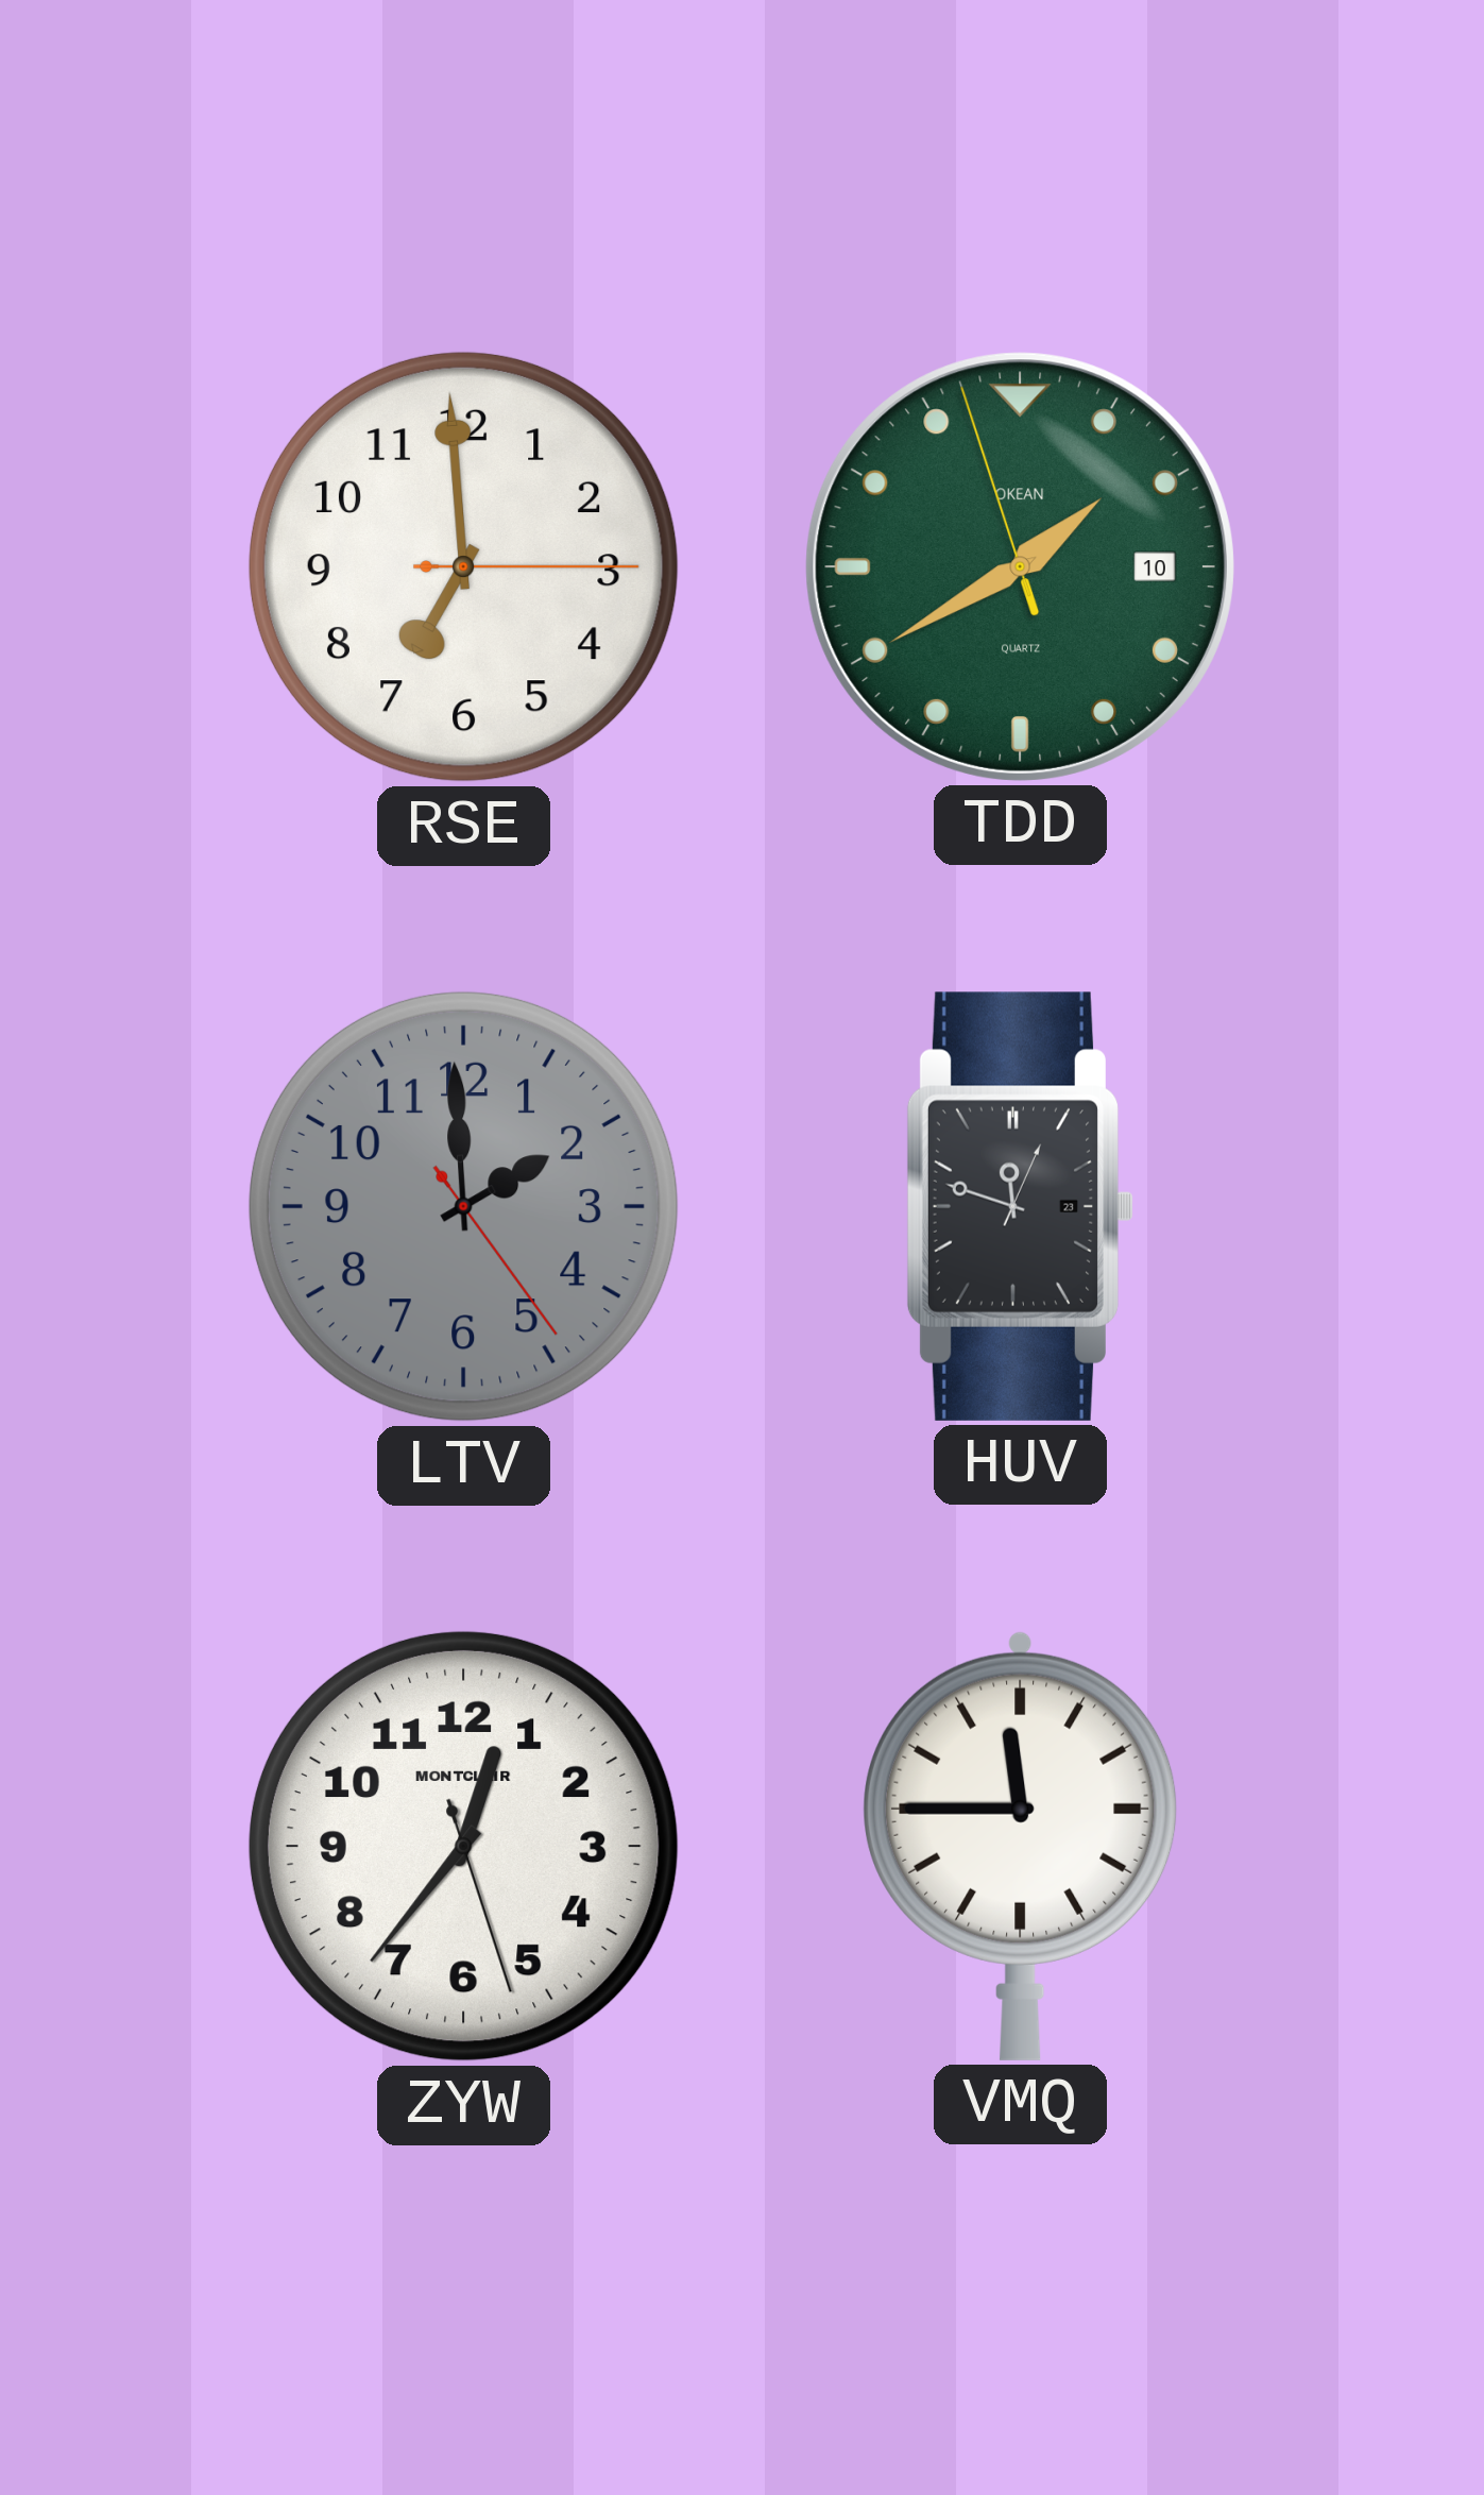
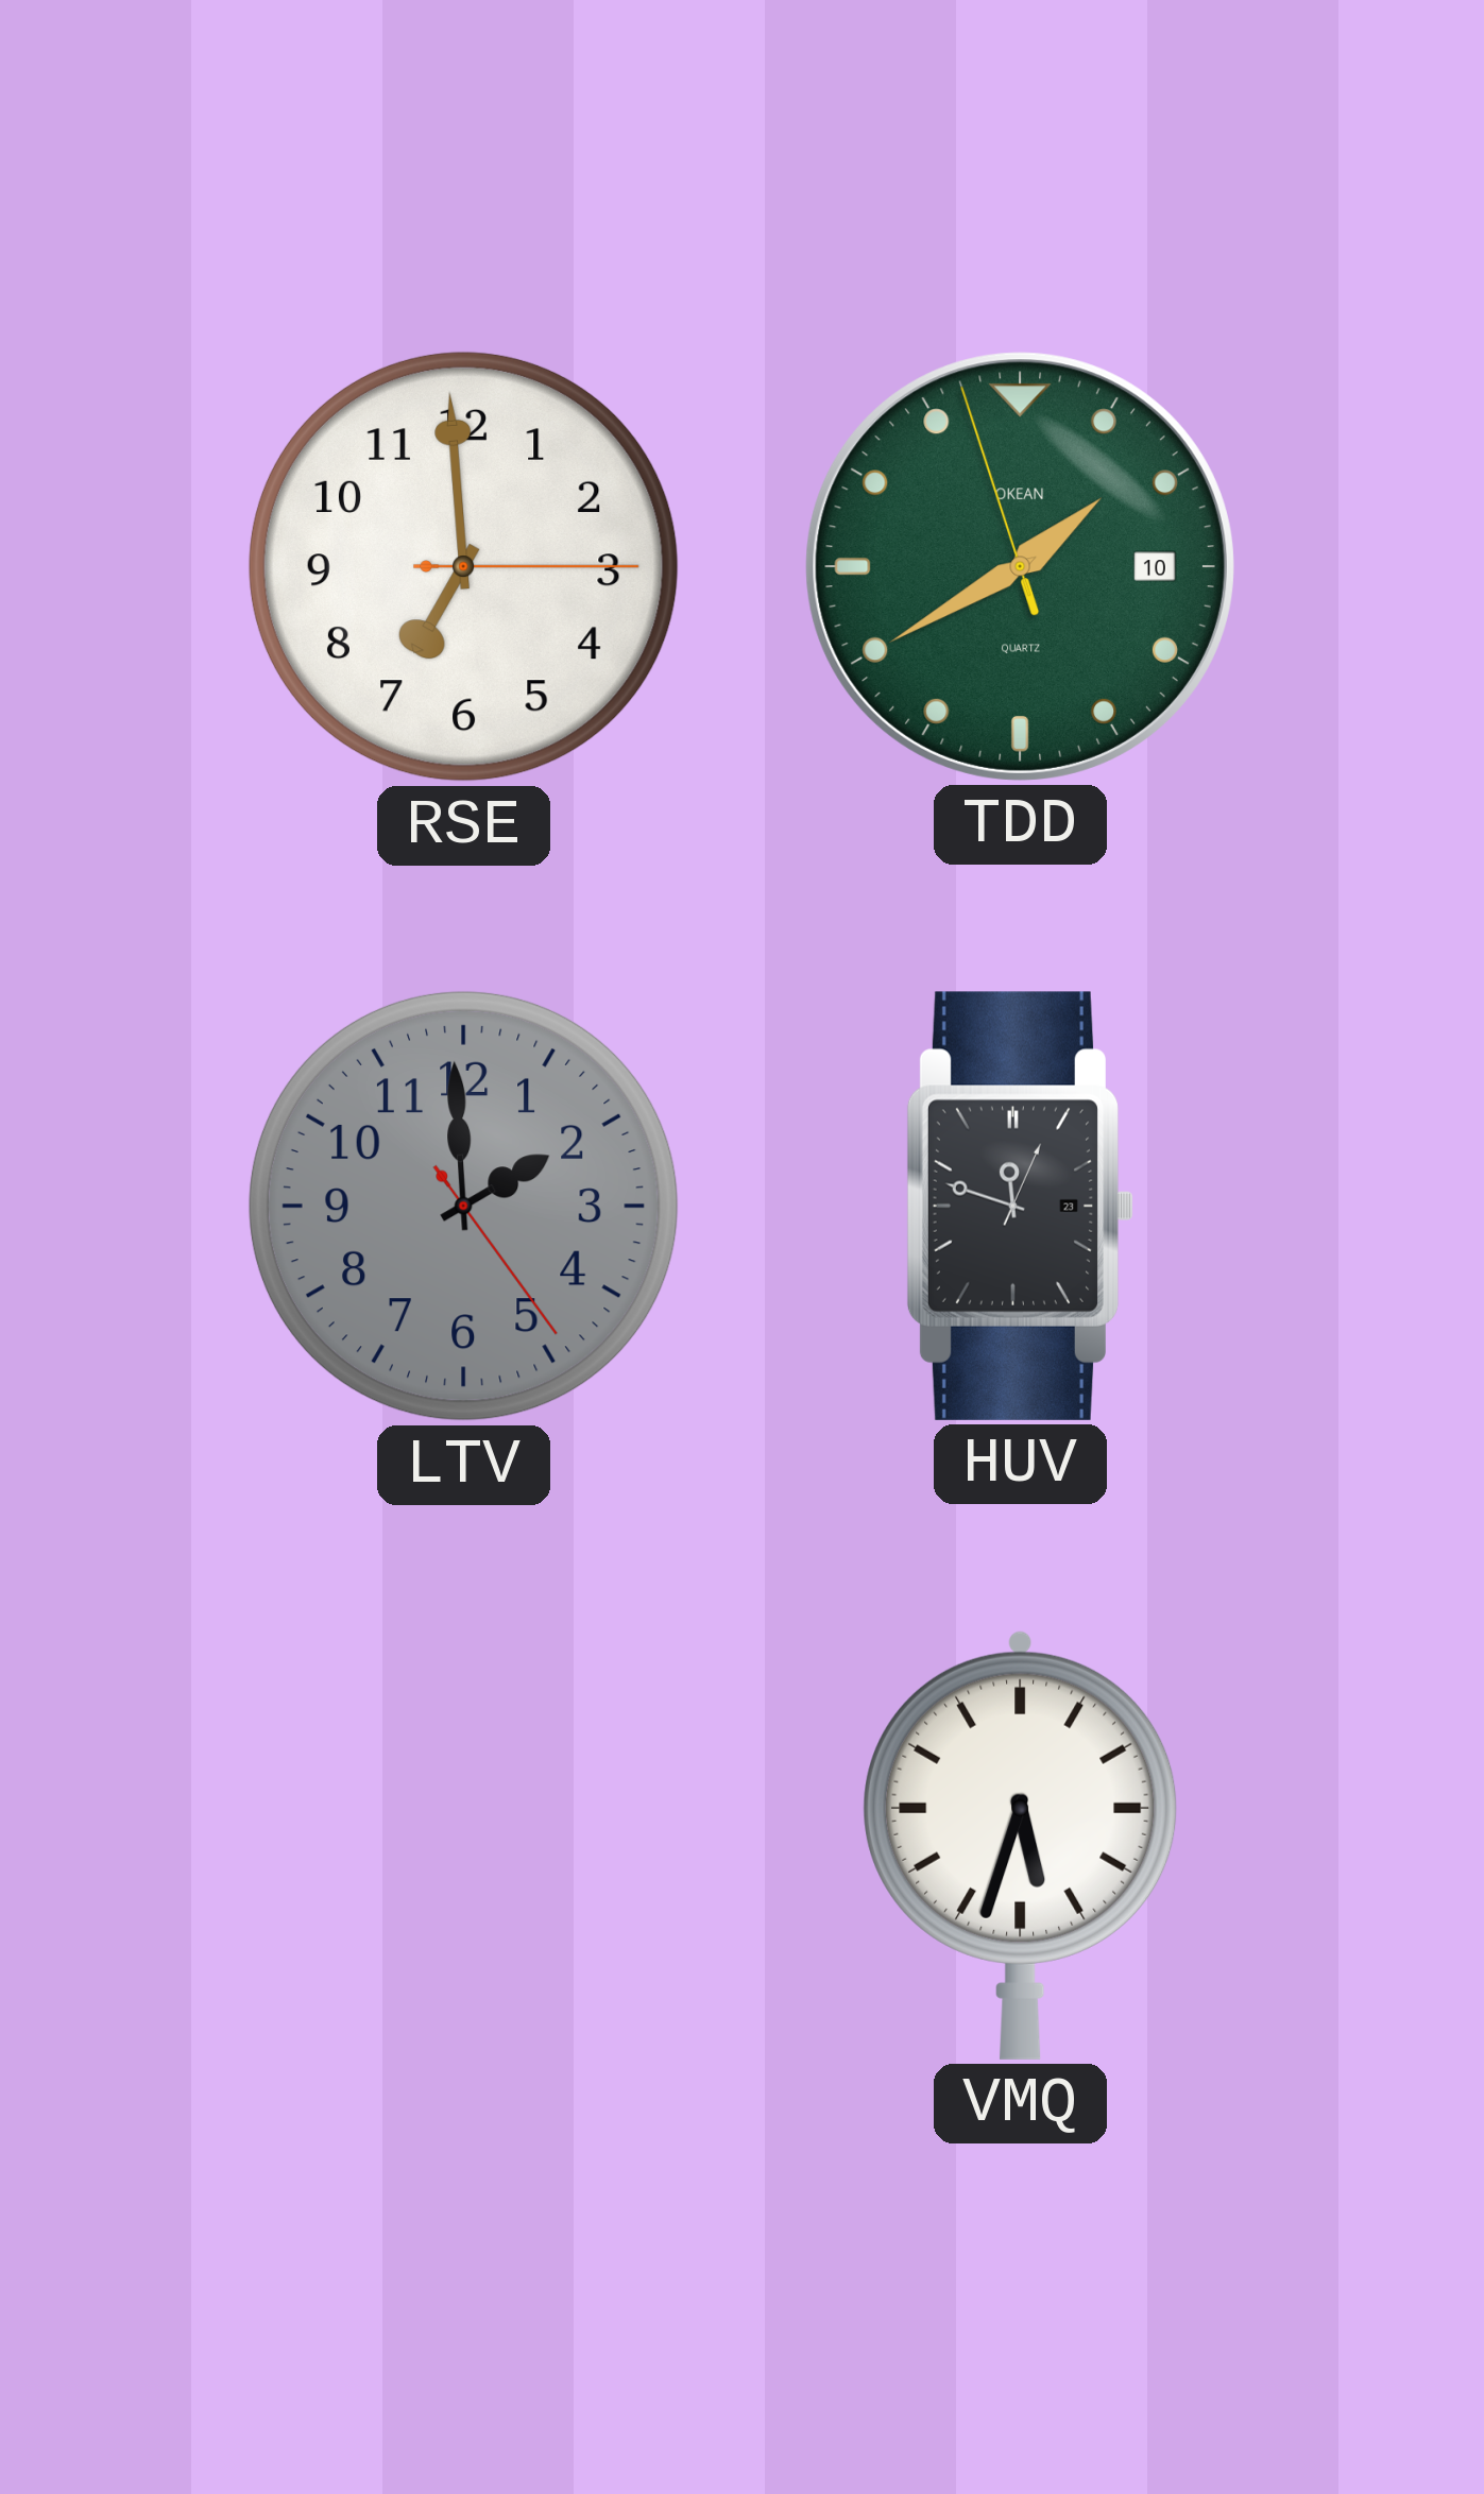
ZYW: 12:36 -> none (463, 1846)
VMQ: 11:45 -> 5:33 (1021, 1845)
